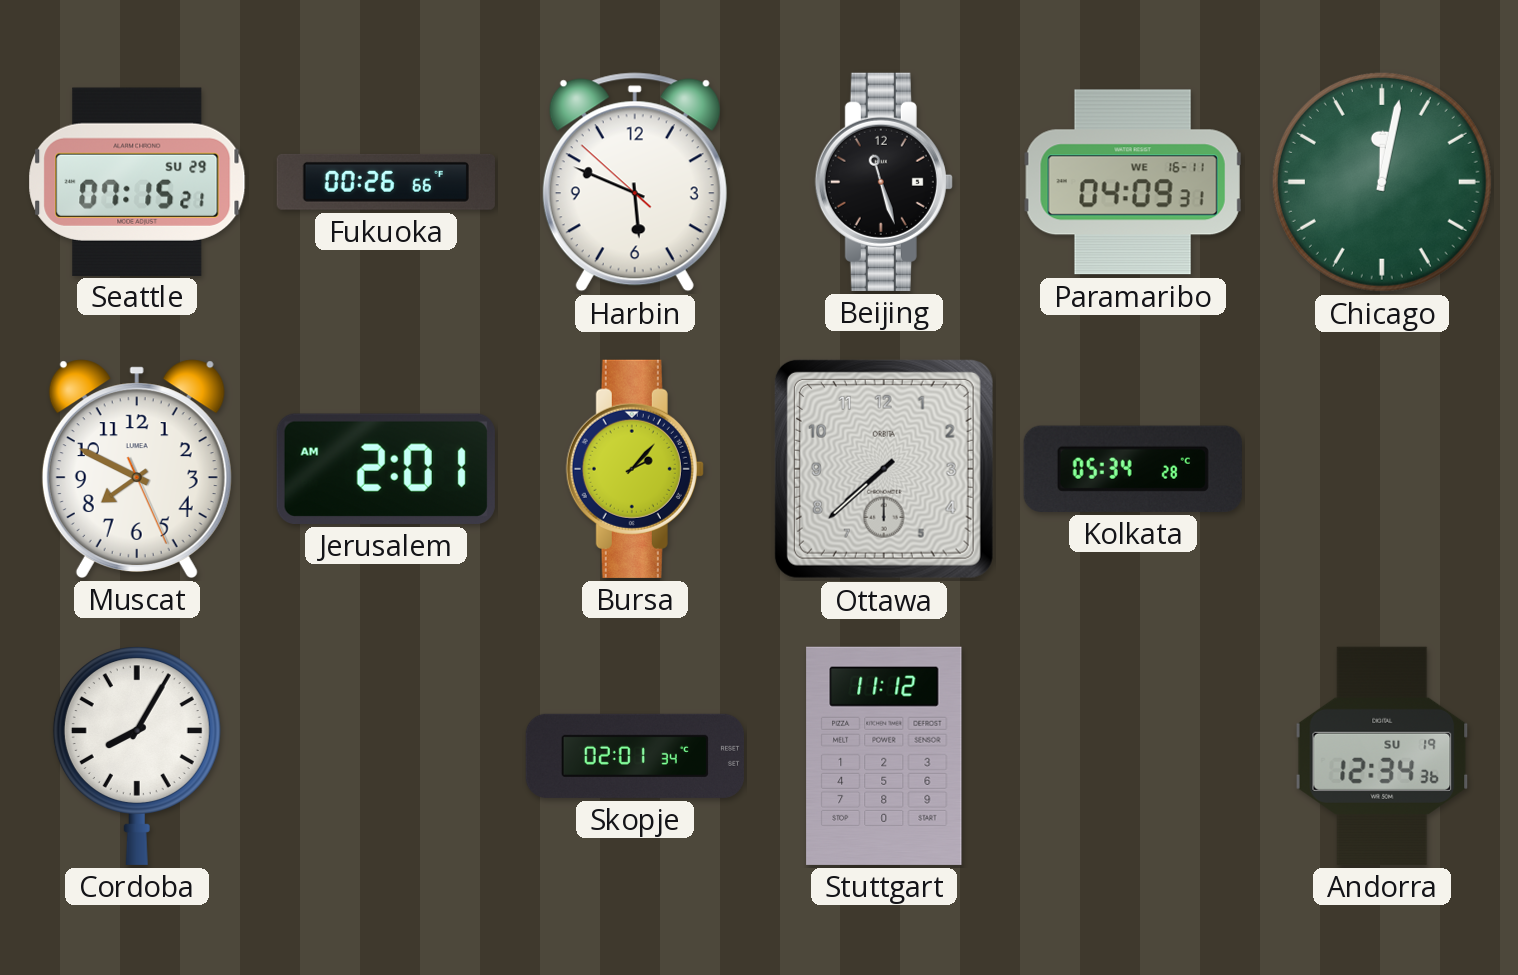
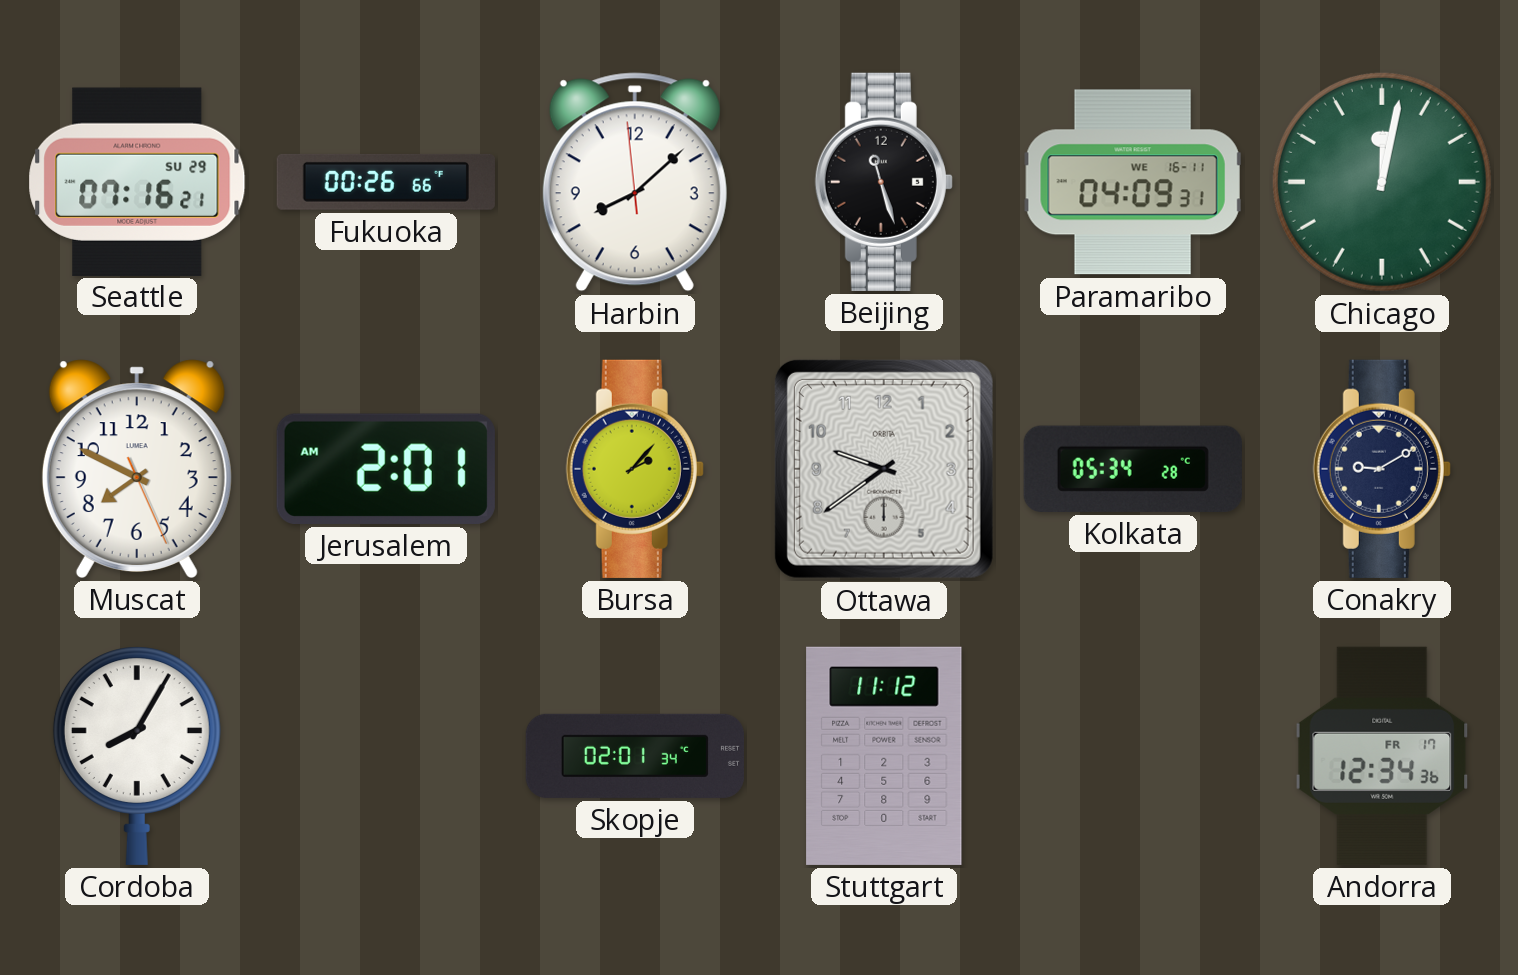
Seattle: 07:15 -> 07:16 (137, 181)
Harbin: 5:48 -> 8:07 (635, 182)
Ottawa: 7:38 -> 9:39 (884, 469)
Conakry: none -> 9:10 (1382, 469)
Andorra date: SU 19 -> FR 17 (1382, 756)
